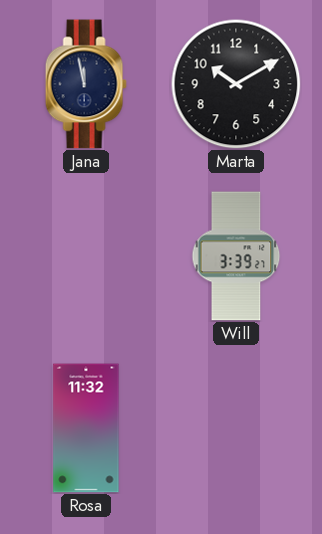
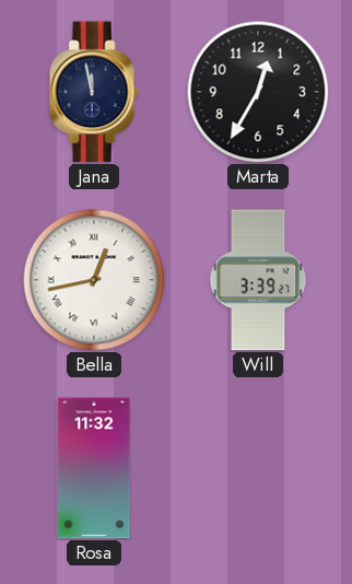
Marta: 10:10 -> 12:35 (258, 92)
Bella: none -> 12:43 (94, 280)
